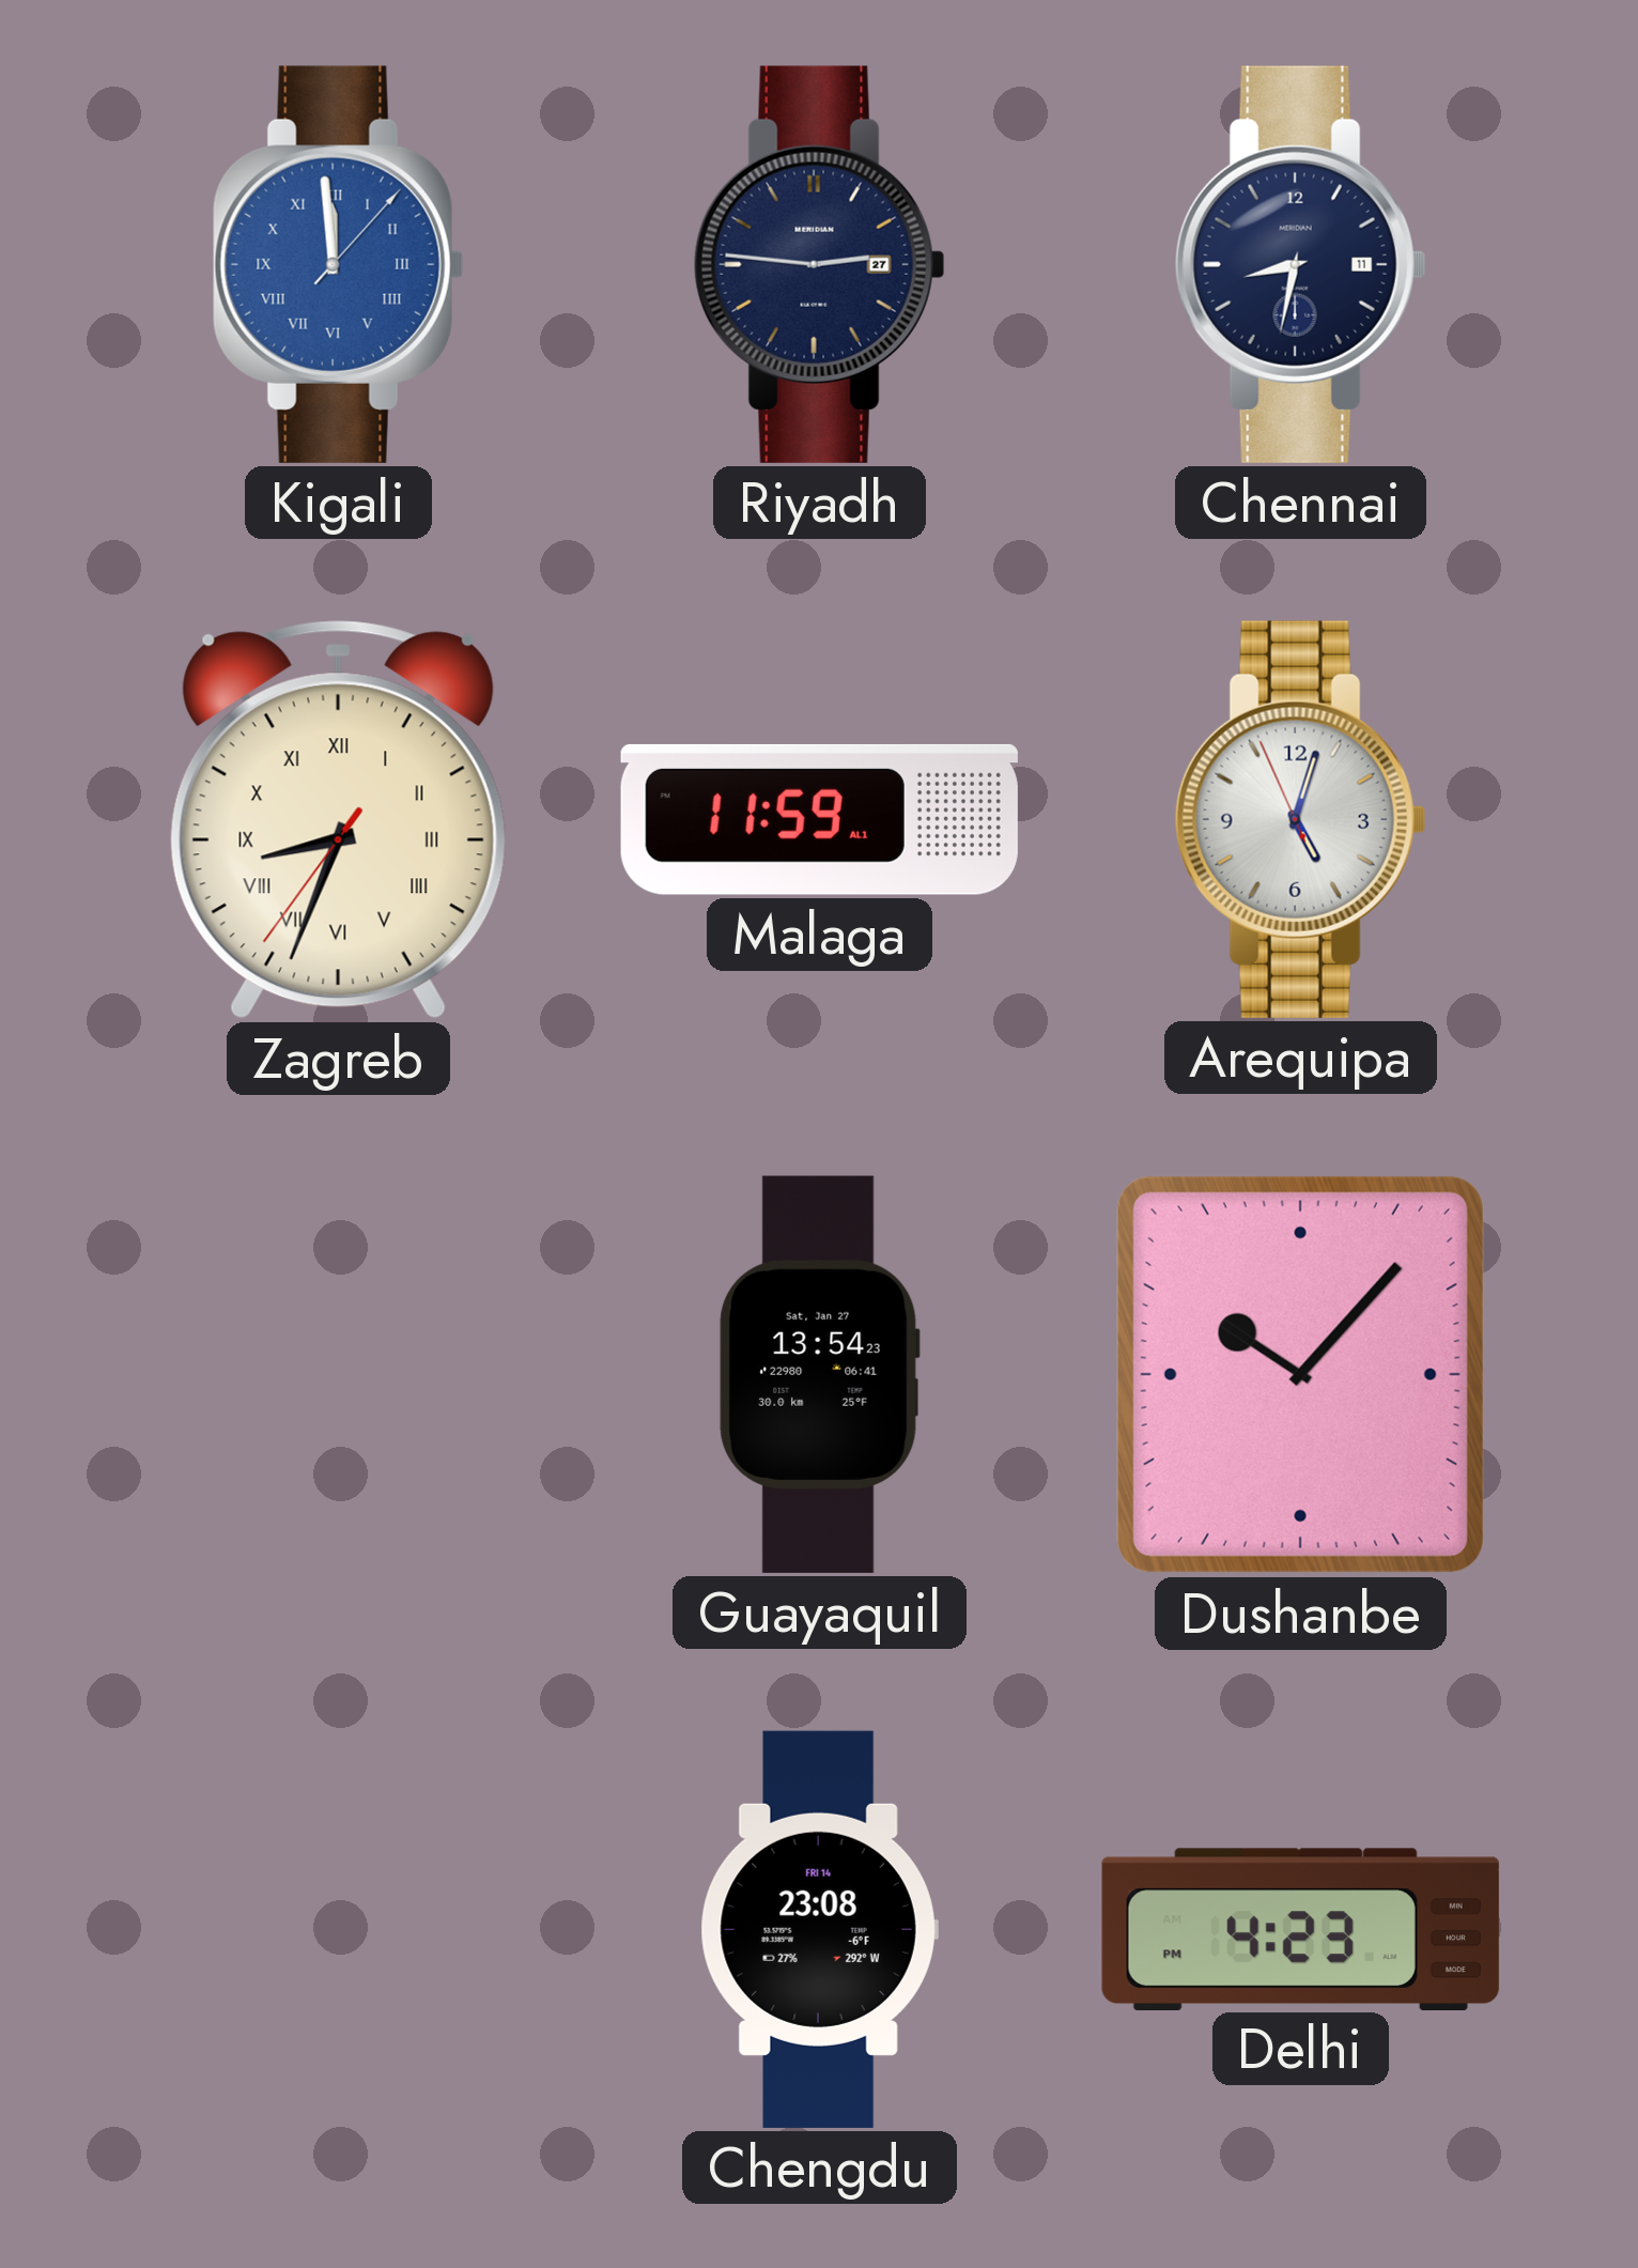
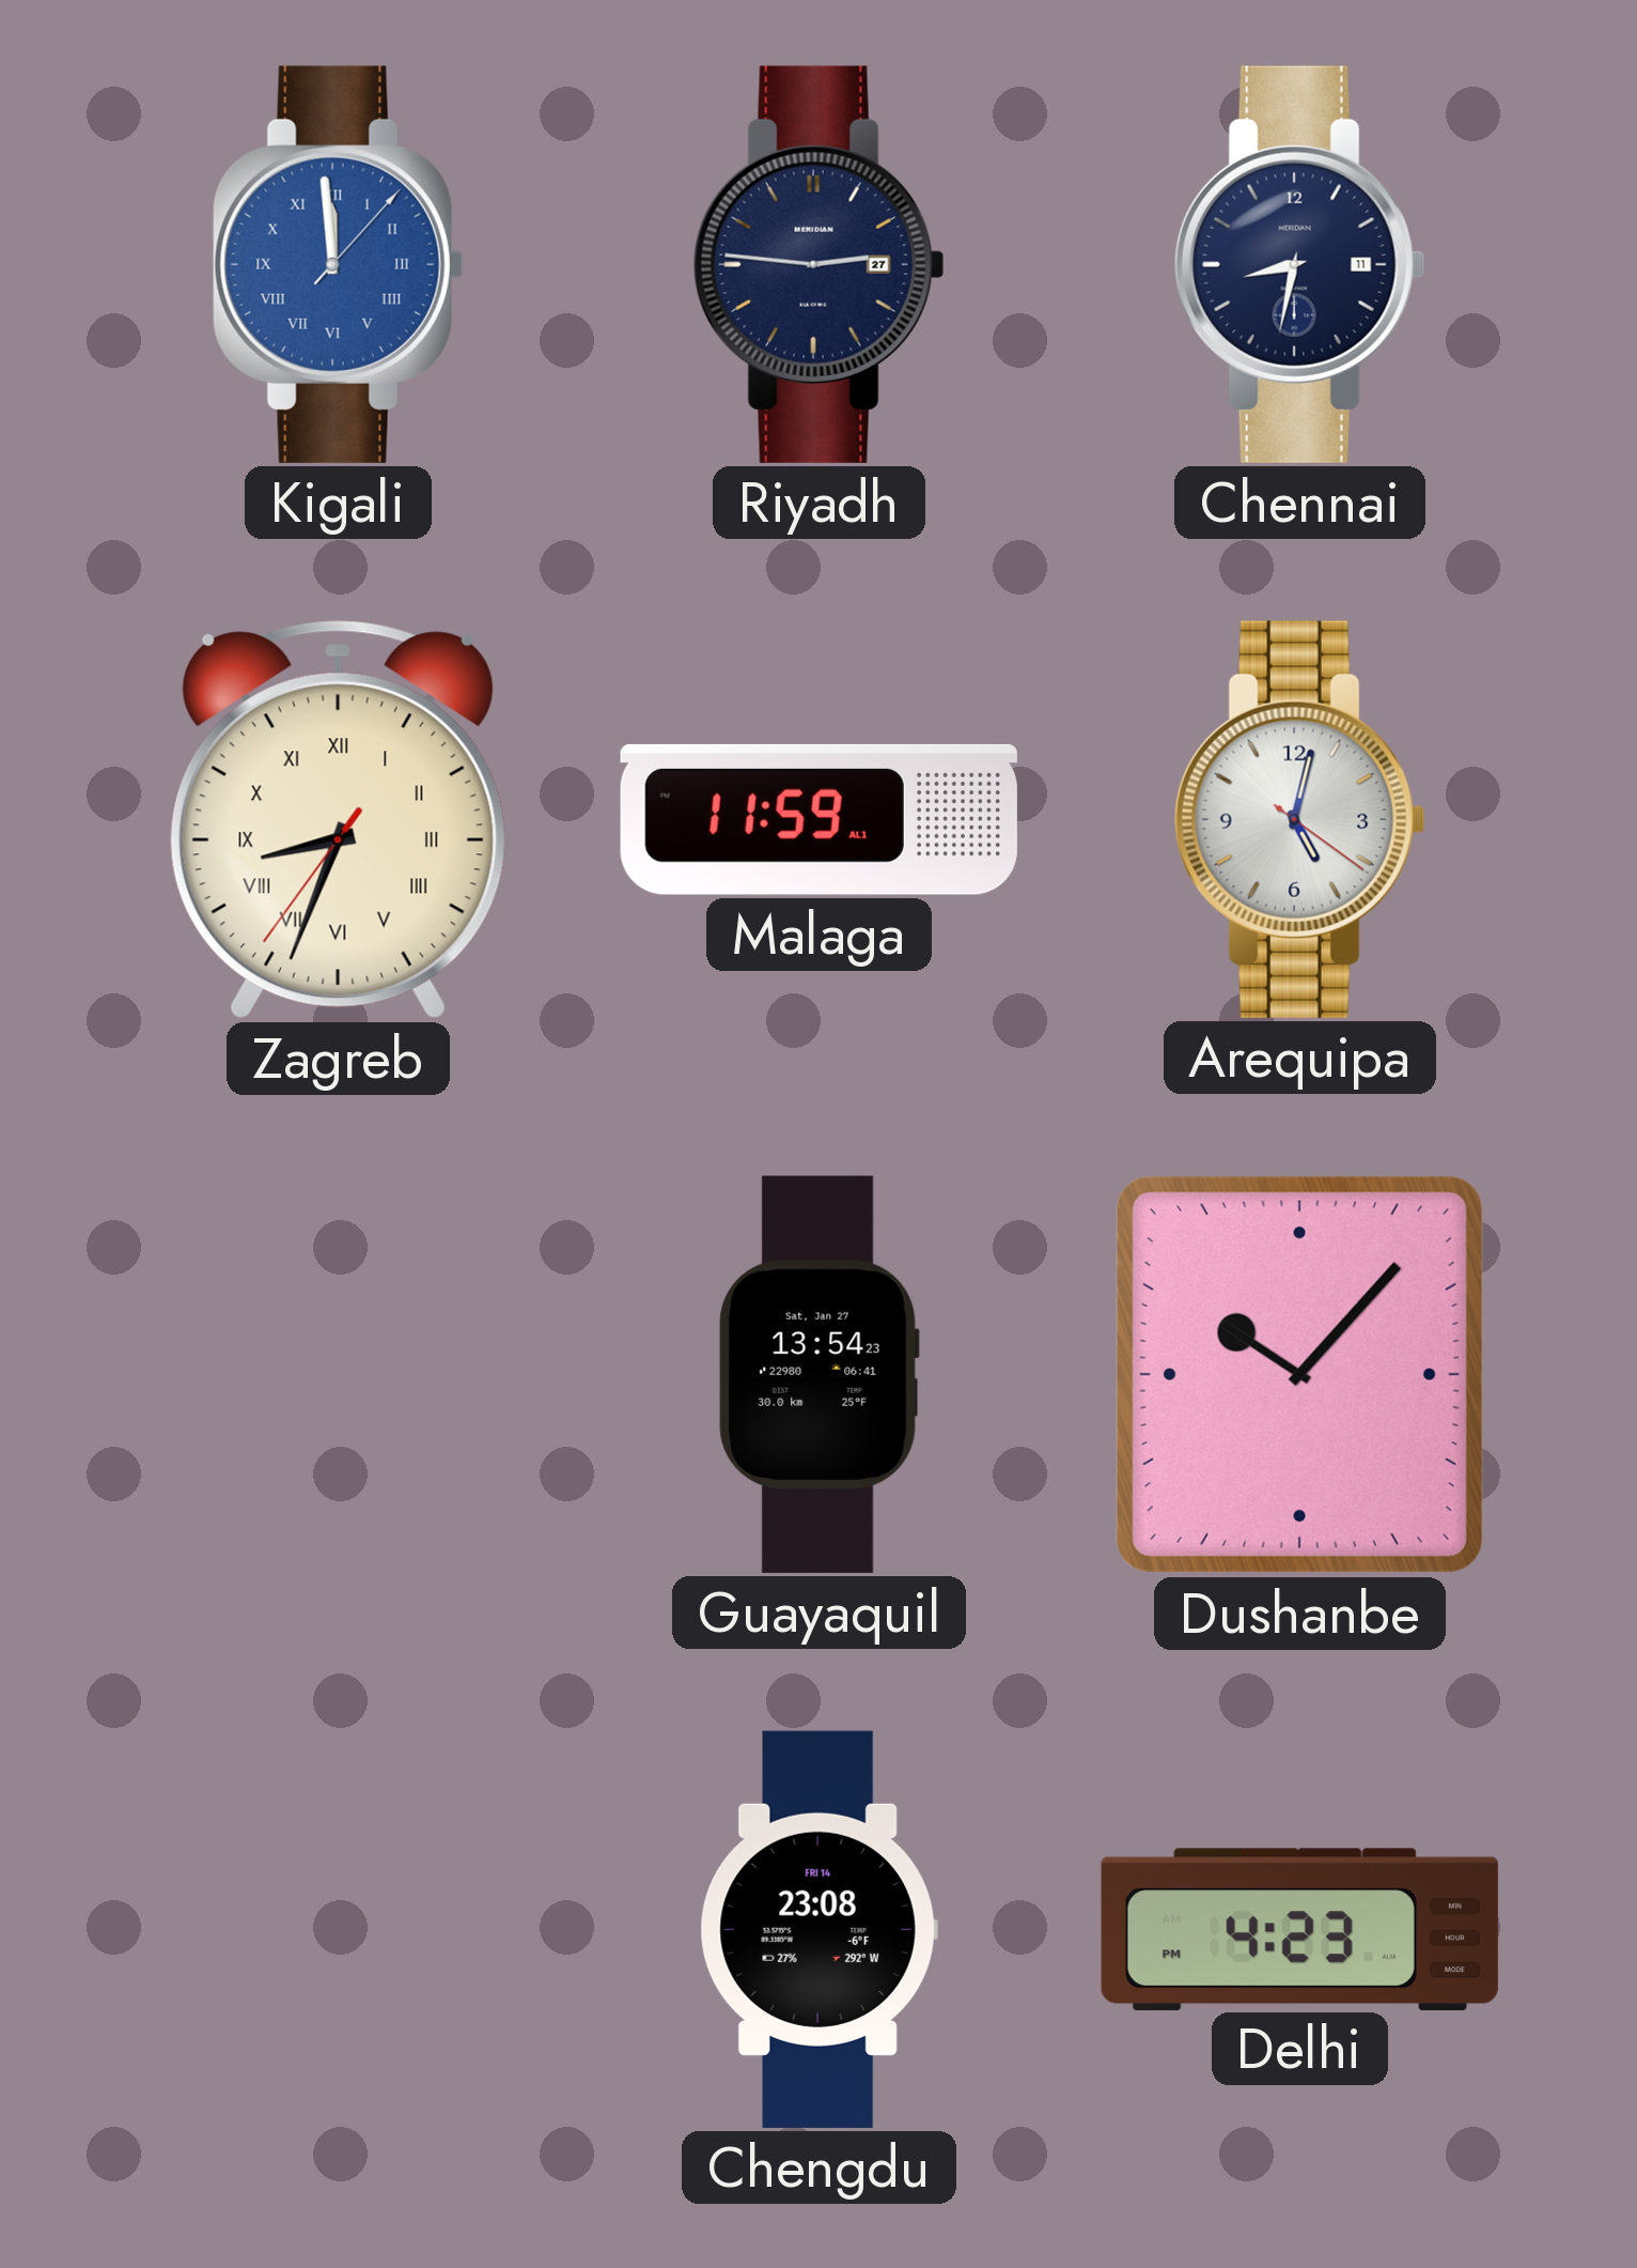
Arequipa: 5:02:56 -> 5:02:21 (1299, 819)
